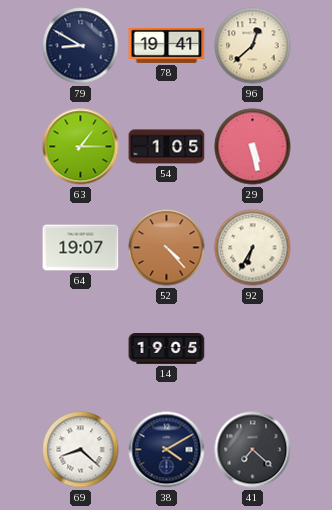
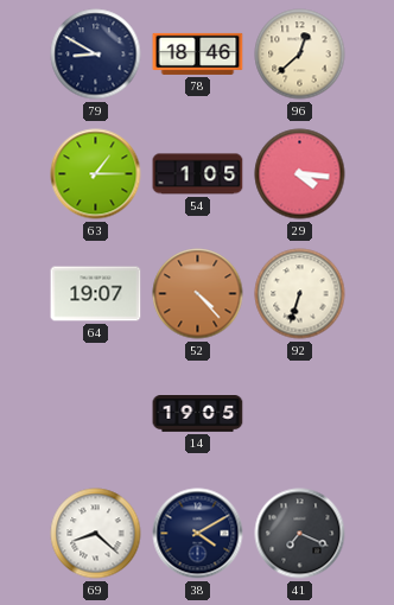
78: 19:41 -> 18:46 (198, 53)
29: 5:28 -> 4:16 (300, 174)
92: 6:35 -> 6:33 (300, 294)
41: 7:22 -> 7:19 (300, 534)
